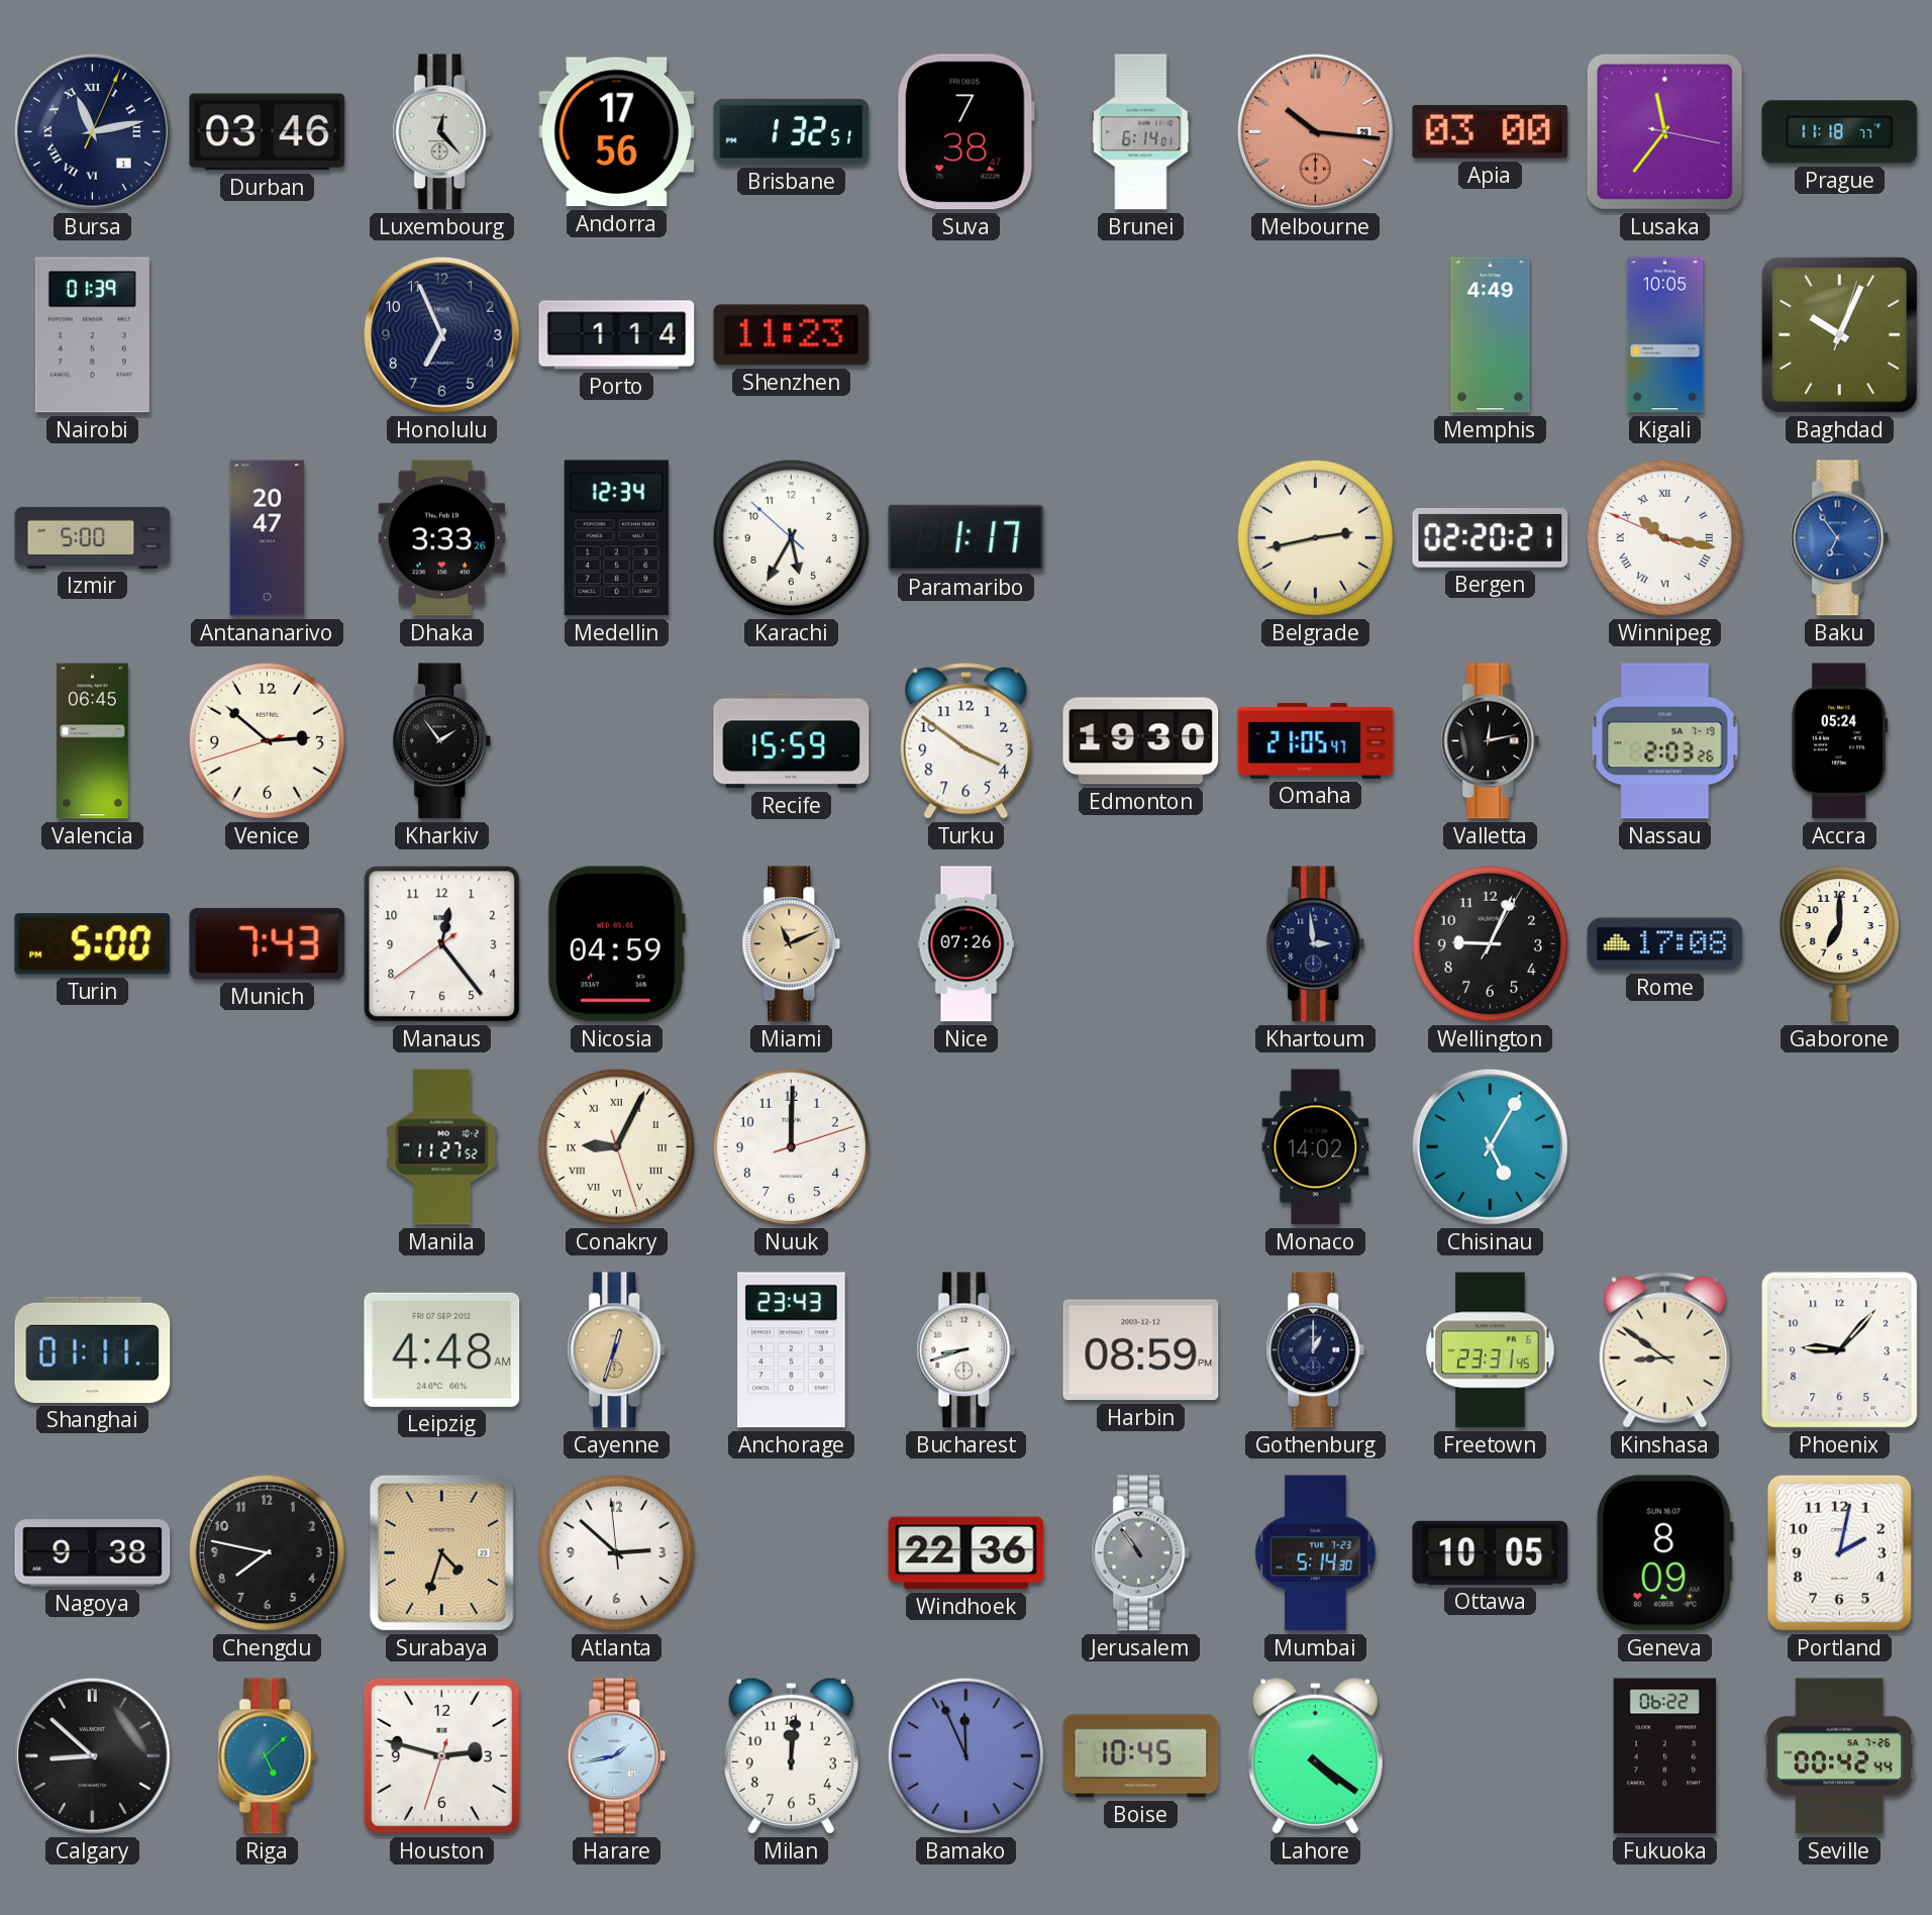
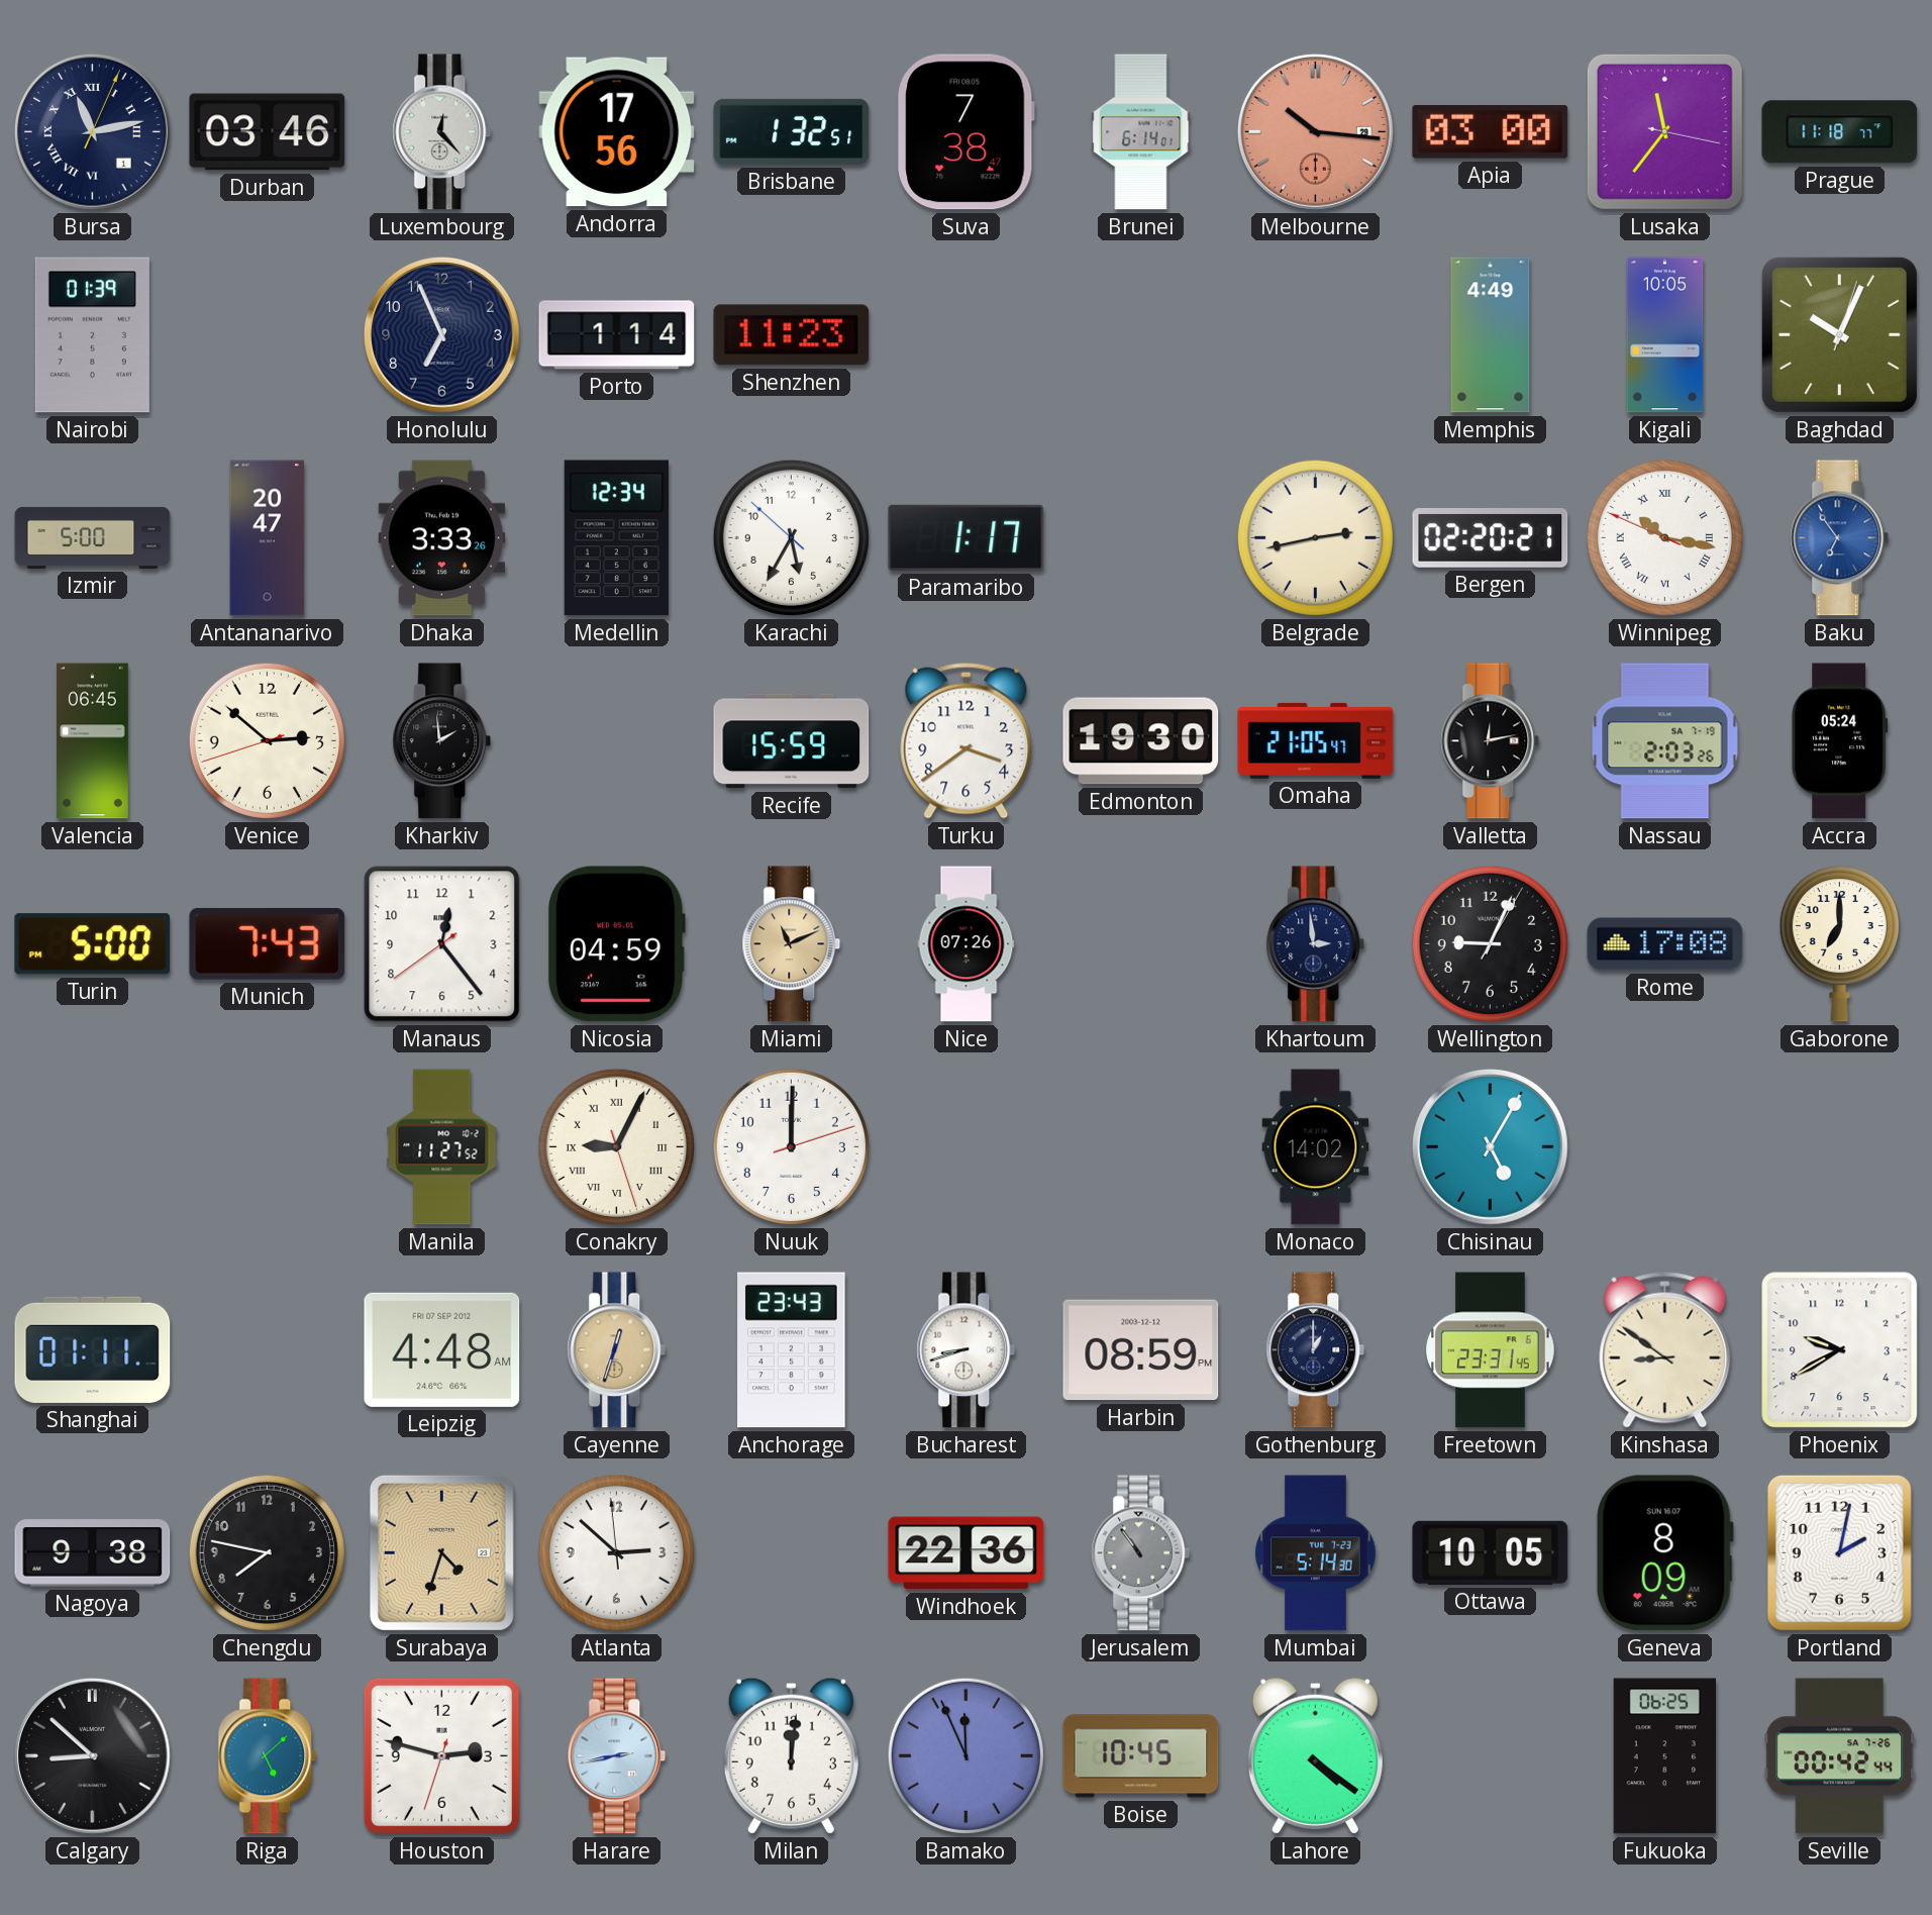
Kharkiv: 1:54 -> 1:59 (442, 741)
Turku: 3:51 -> 3:39 (967, 740)
Phoenix: 9:07 -> 9:40 (1840, 1350)
Harare: 1:43 -> 2:43 (617, 1756)
Fukuoka: 06:22 -> 06:25 (1665, 1756)
